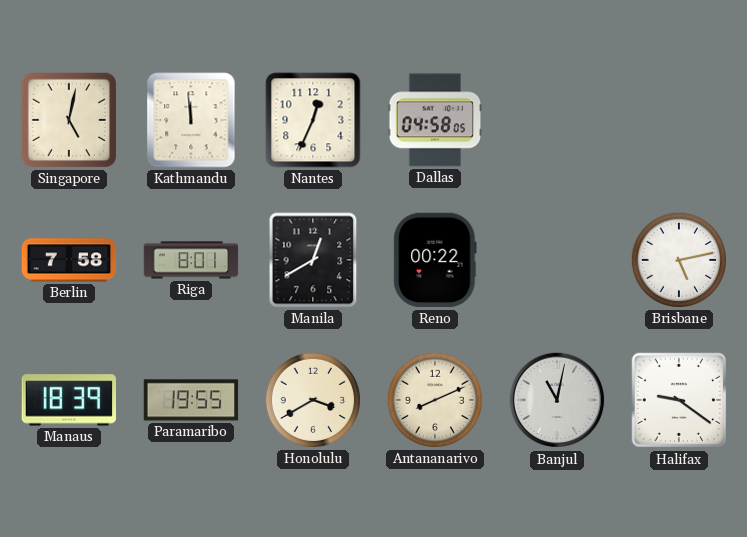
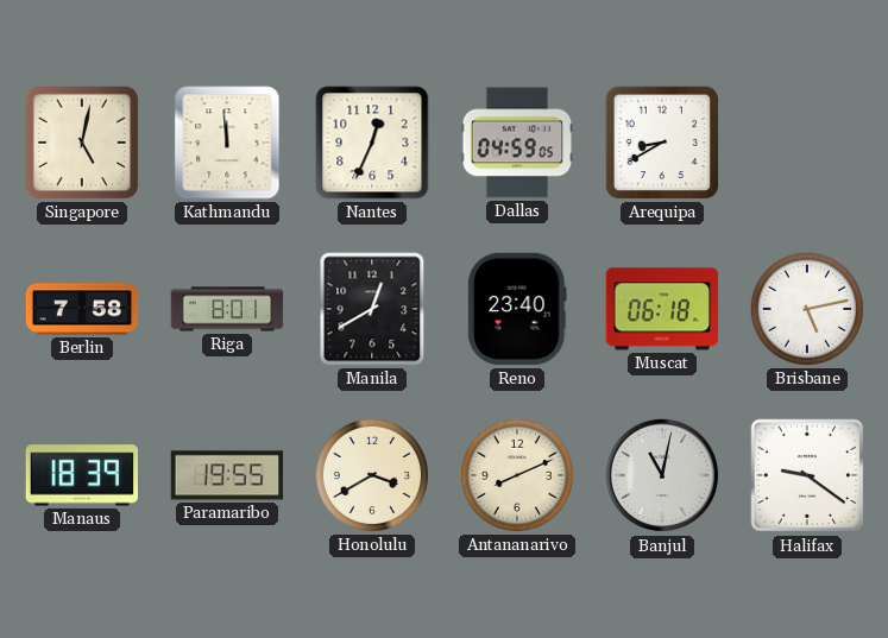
Dallas: 04:58 -> 04:59 (517, 143)
Arequipa: none -> 8:40 (662, 143)
Reno: 00:22 -> 23:40 (517, 309)
Muscat: none -> 06:18 (662, 309)
